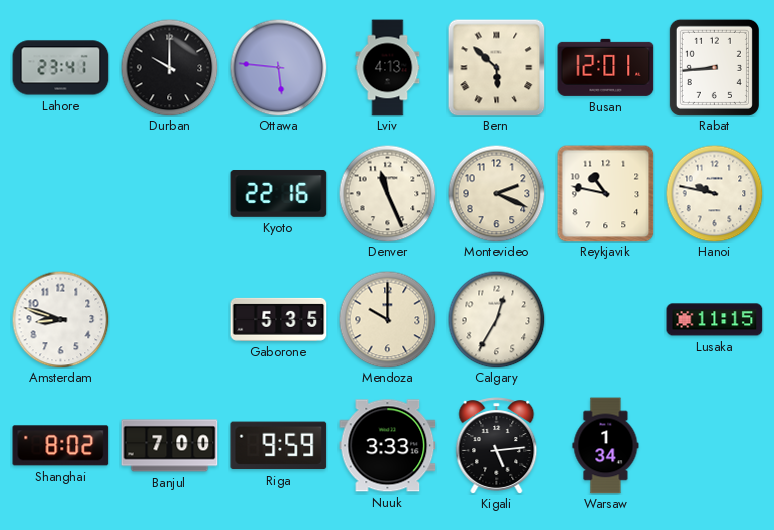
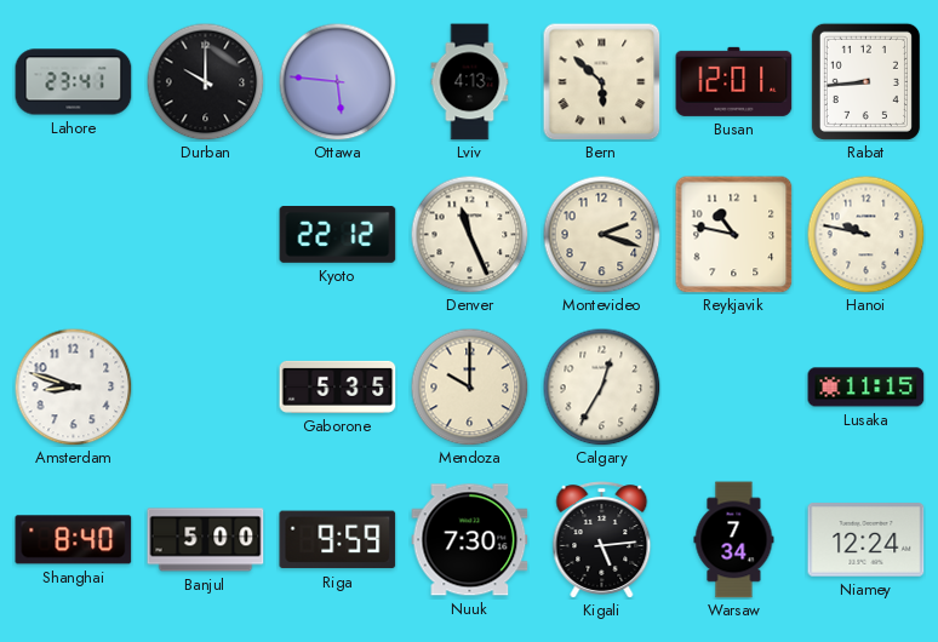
Kyoto: 22:16 -> 22:12 (338, 235)
Montevideo: 2:19 -> 2:18 (601, 234)
Shanghai: 8:02 -> 8:40 (74, 540)
Banjul: 7:00 -> 5:00 (206, 540)
Nuuk: 3:33 -> 7:30 (470, 540)
Warsaw: 1:34 -> 7:34 (734, 540)
Niamey: none -> 12:24 (866, 540)
